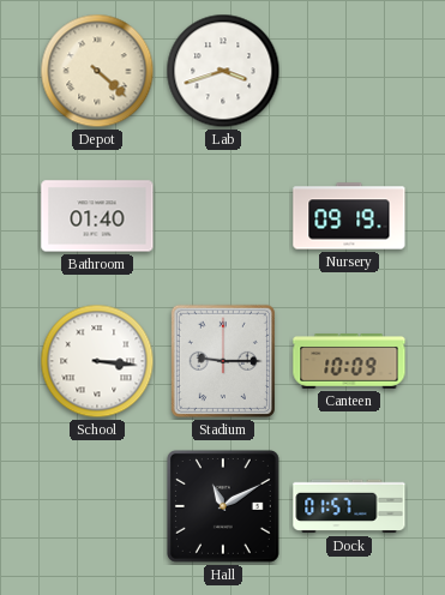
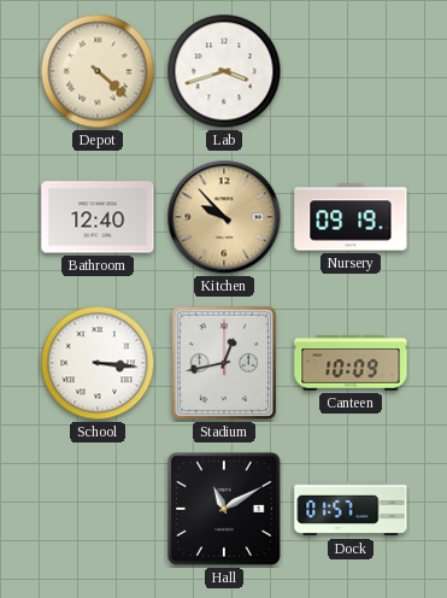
Bathroom: 01:40 -> 12:40 (98, 217)
Kitchen: none -> 9:53 (224, 217)
Stadium: 9:15 -> 12:43 (224, 363)
